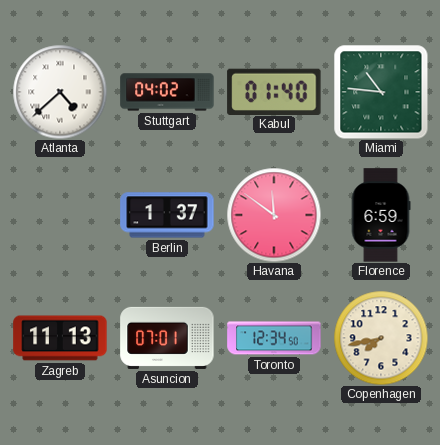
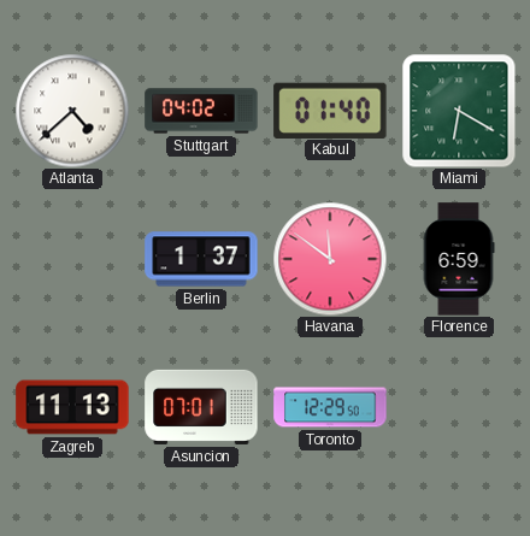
Miami: 10:46 -> 6:20 (459, 111)
Toronto: 12:34 -> 12:29 (330, 407)
Copenhagen: 7:43 -> none (381, 338)
